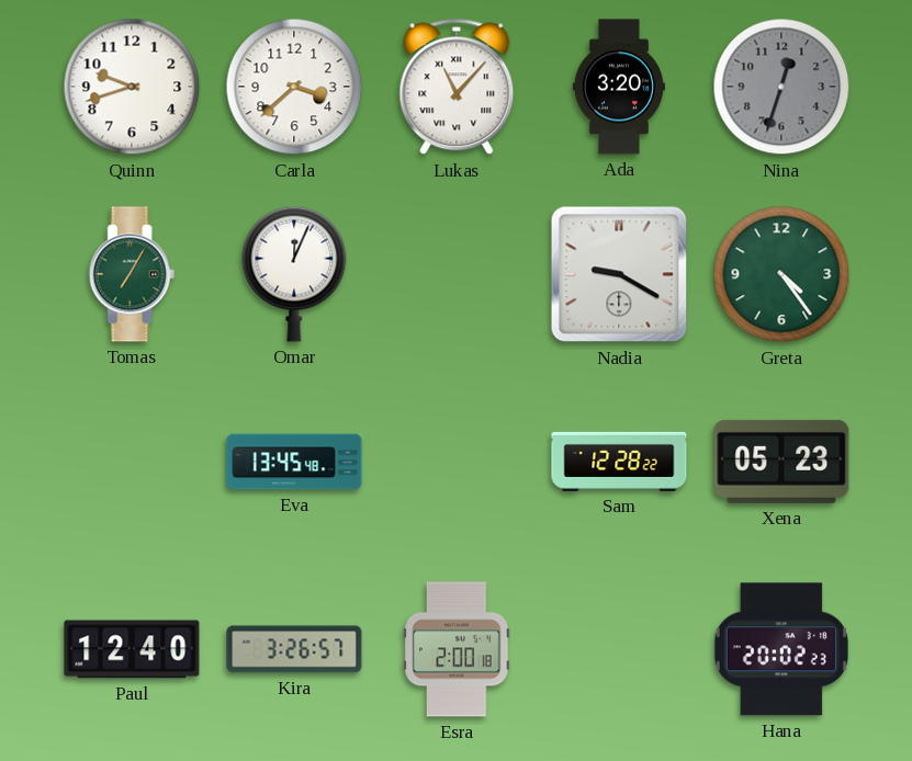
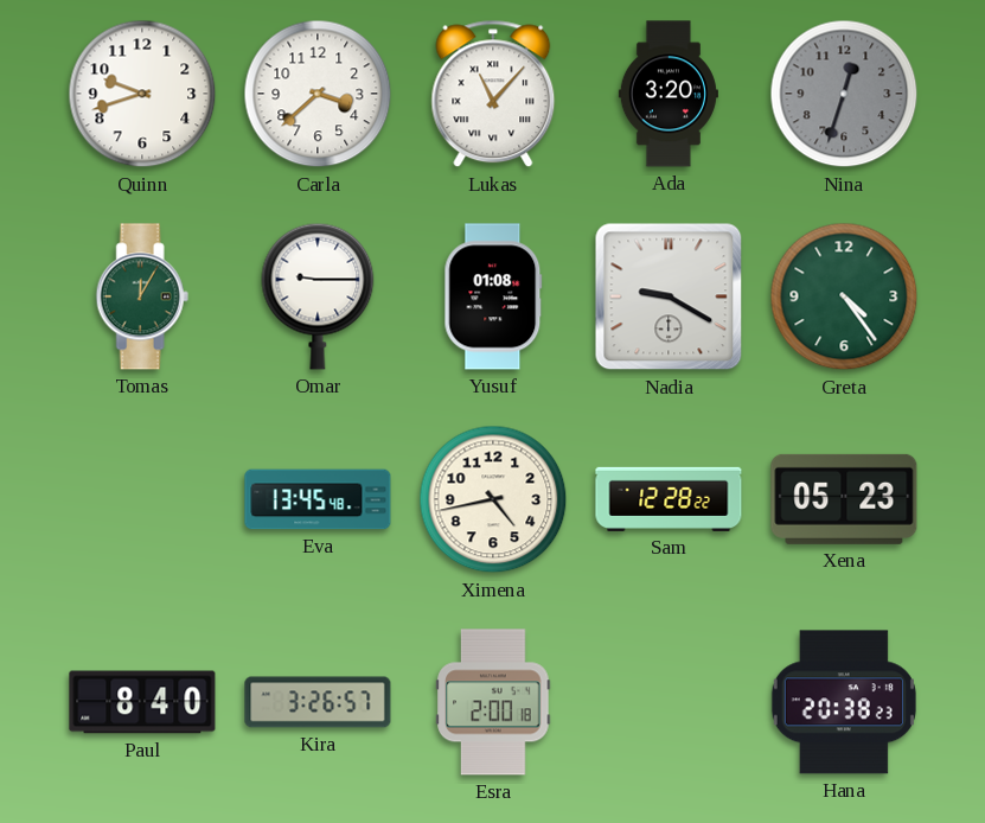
Tomas: 7:05 -> 12:05 (142, 296)
Omar: 12:04 -> 9:15 (318, 296)
Yusuf: none -> 01:08 (493, 296)
Ximena: none -> 4:43 (493, 499)
Paul: 12:40 -> 8:40 (142, 702)
Hana: 20:02 -> 20:38 (844, 702)
